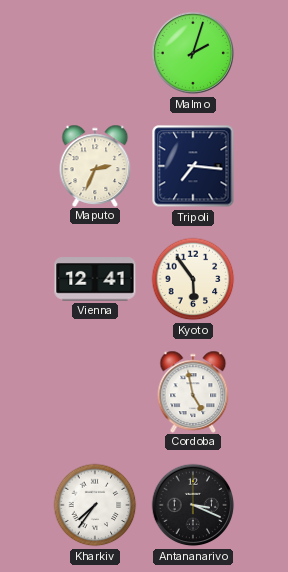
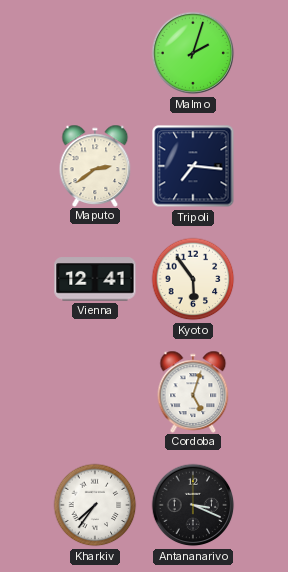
Maputo: 2:34 -> 2:39 (95, 165)
Cordoba: 4:58 -> 5:03 (193, 391)
